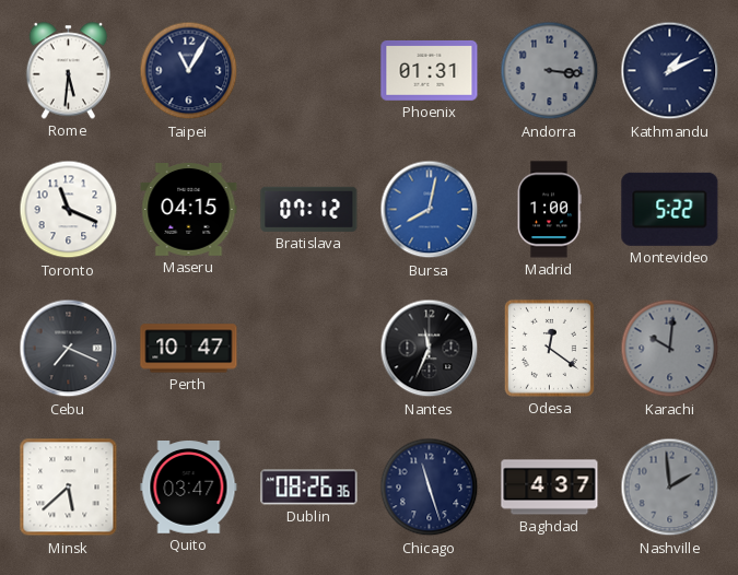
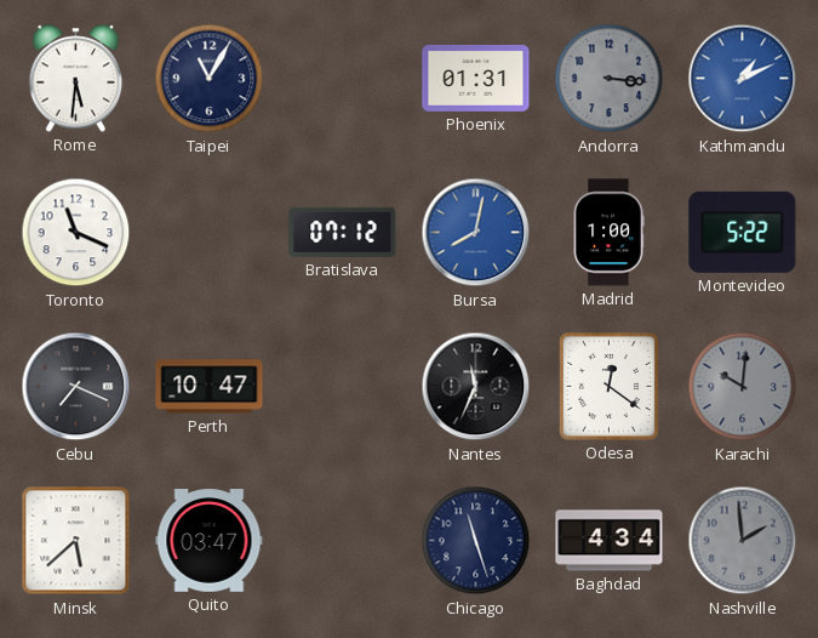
Kathmandu dial: navy -> blue (743, 79)
Maseru: 04:15 -> none (189, 210)
Dublin: 08:26 -> none (309, 488)
Baghdad: 4:37 -> 4:34 (610, 541)
